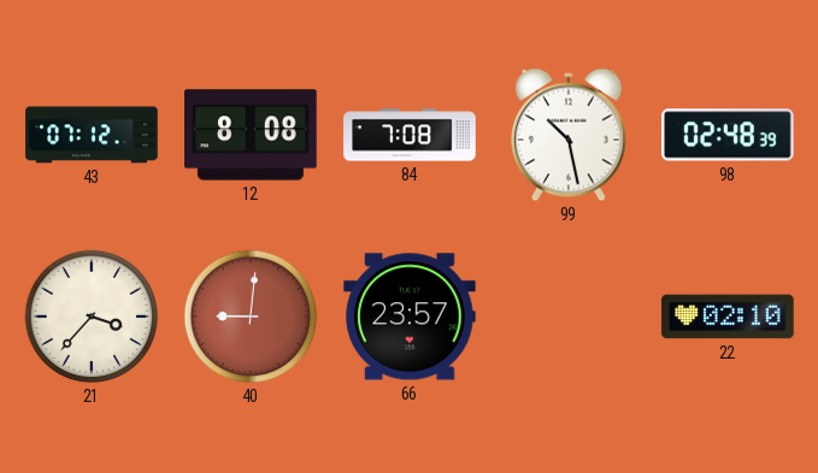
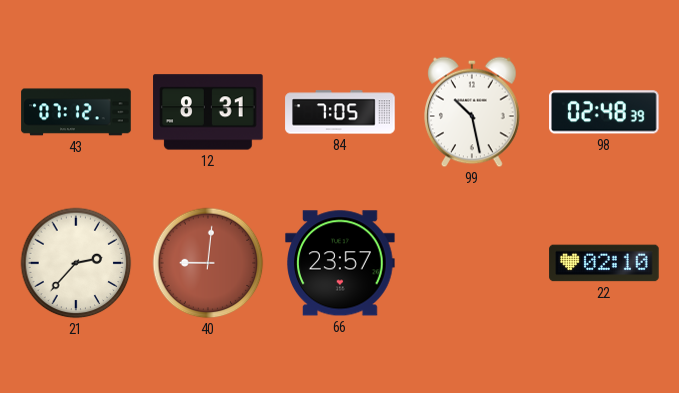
12: 8:08 -> 8:31 (208, 112)
84: 7:08 -> 7:05 (340, 112)
21: 3:37 -> 2:37 (76, 263)
